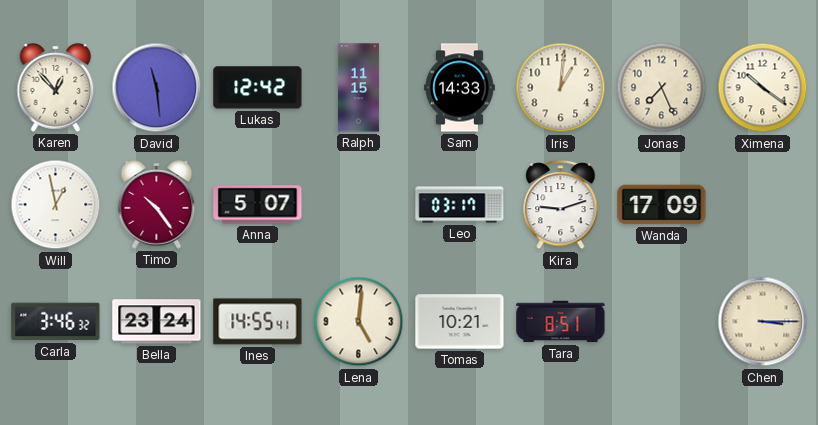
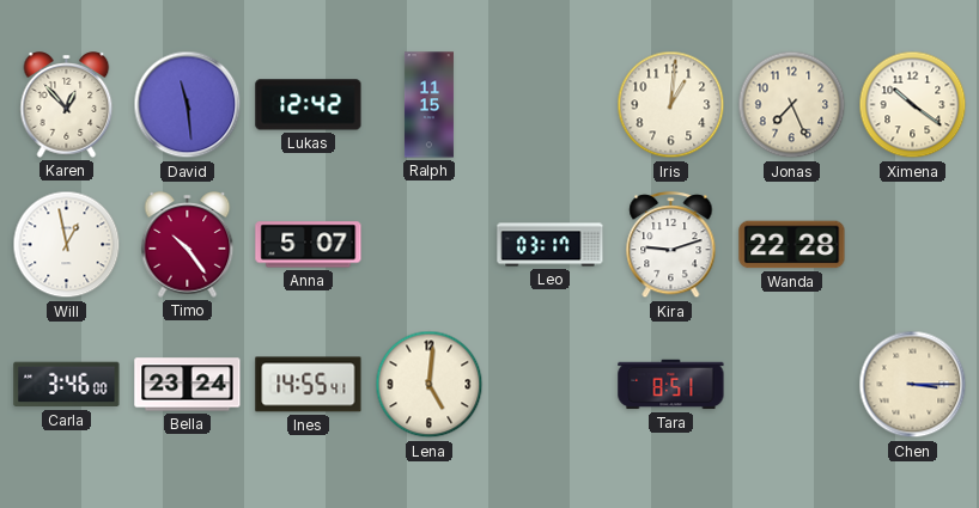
Sam: 14:33 -> none (460, 88)
Wanda: 17:09 -> 22:28 (792, 245)
Carla: 3:46:32 -> 3:46:00 (67, 385)
Tomas: 10:21 -> none (460, 322)
